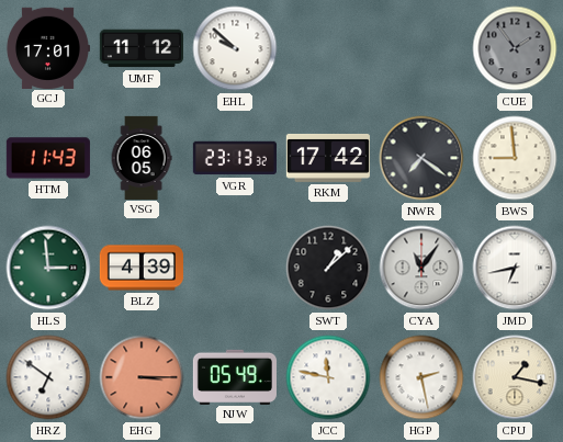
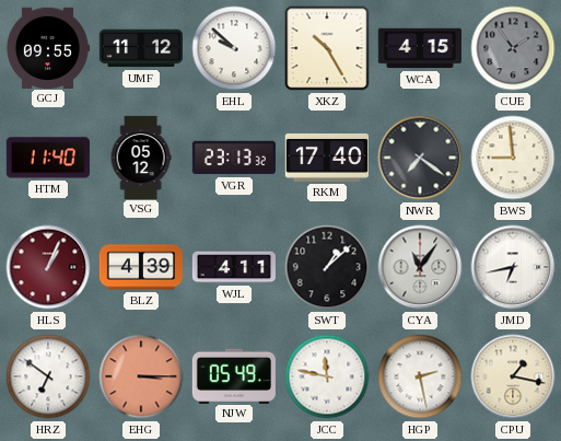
GCJ: 17:01 -> 09:55 (47, 47)
XKZ: none -> 10:25 (327, 48)
WCA: none -> 4:15 (419, 48)
HTM: 11:43 -> 11:40 (48, 158)
VSG: 06:05 -> 05:12 (141, 156)
RKM: 17:42 -> 17:40 (327, 158)
HLS: 2:59 -> 1:04 (48, 267)
HLS dial: green -> burgundy (48, 267)
WJL: none -> 4:11 (233, 267)
